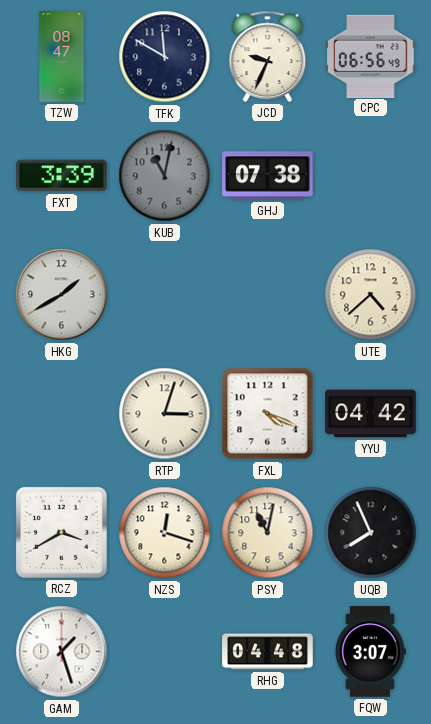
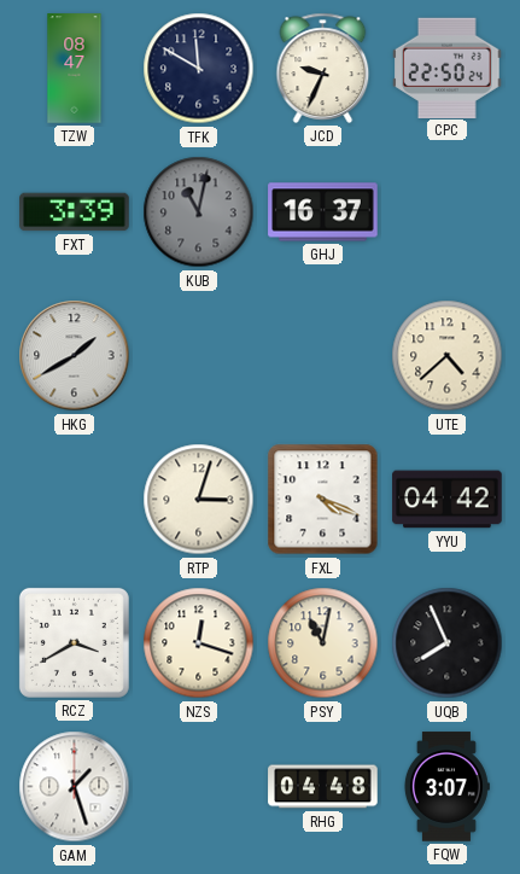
CPC: 06:56 -> 22:50 (448, 68)
GHJ: 07:38 -> 16:37 (323, 212)
